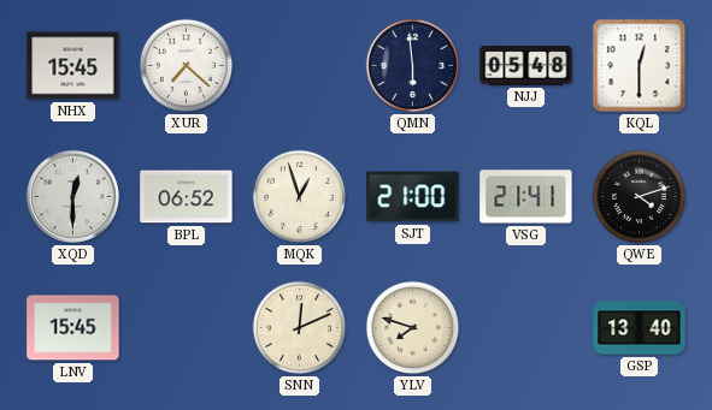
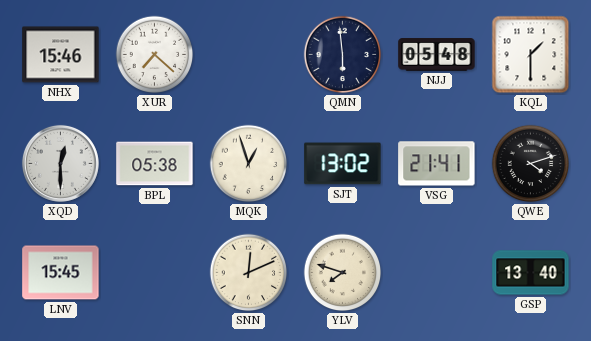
NHX: 15:45 -> 15:46 (61, 55)
KQL: 12:30 -> 1:30 (531, 55)
BPL: 06:52 -> 05:38 (155, 164)
SJT: 21:00 -> 13:02 (343, 164)
